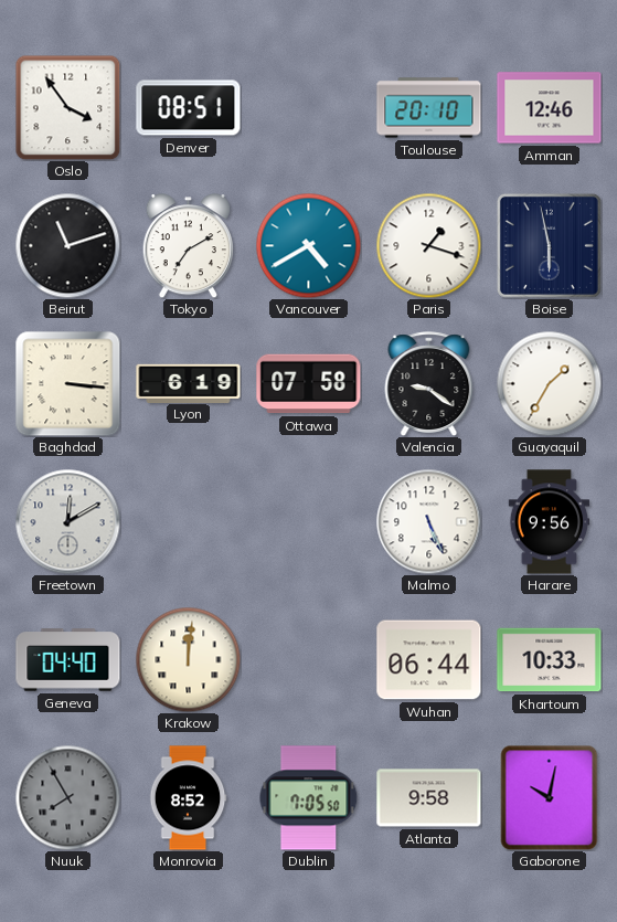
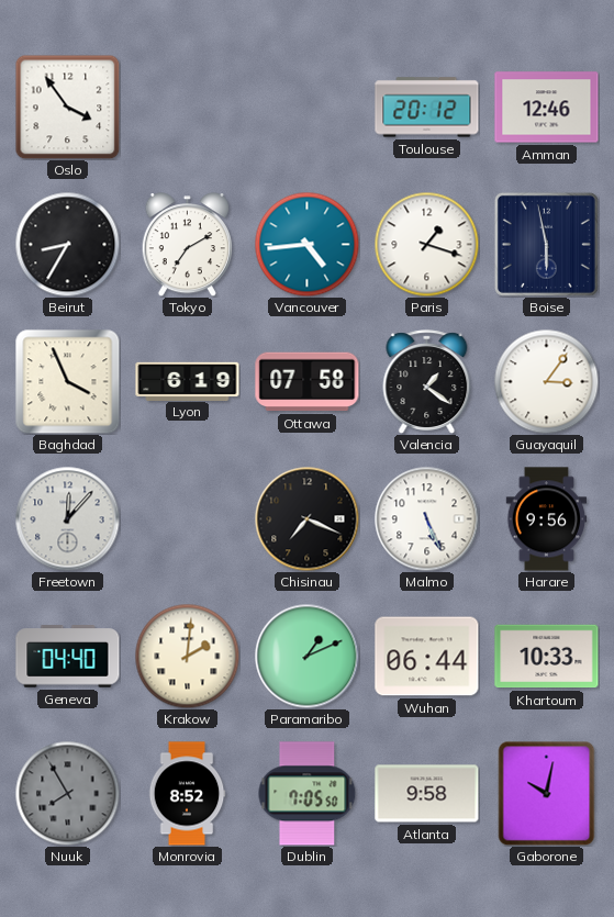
Denver: 08:51 -> none (189, 108)
Toulouse: 20:10 -> 20:12 (427, 108)
Beirut: 11:12 -> 8:35 (67, 244)
Vancouver: 4:40 -> 4:44 (306, 244)
Baghdad: 3:16 -> 3:56 (68, 382)
Valencia: 9:21 -> 1:21 (427, 381)
Guayaquil: 1:35 -> 3:06 (546, 381)
Freetown: 12:10 -> 12:07 (67, 518)
Chisinau: none -> 7:19 (306, 518)
Krakow: 12:01 -> 2:01 (187, 656)
Paramaribo: none -> 1:11 (306, 656)
